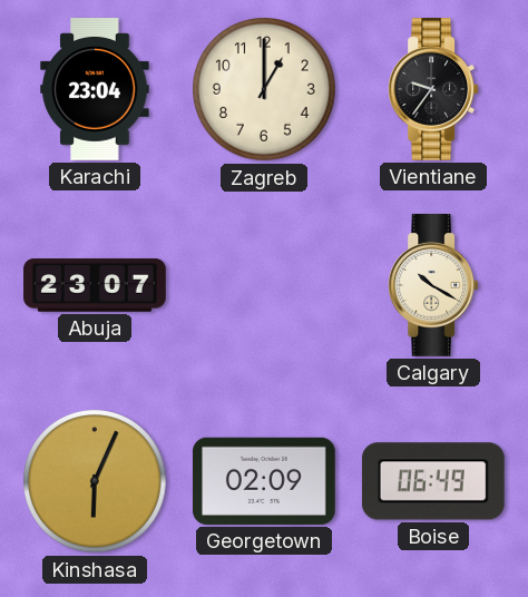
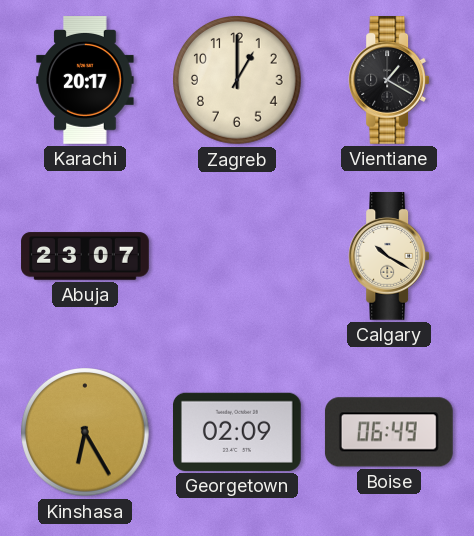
Karachi: 23:04 -> 20:17 (85, 81)
Vientiane: 9:36 -> 1:20 (389, 81)
Kinshasa: 6:04 -> 6:25 (86, 433)
